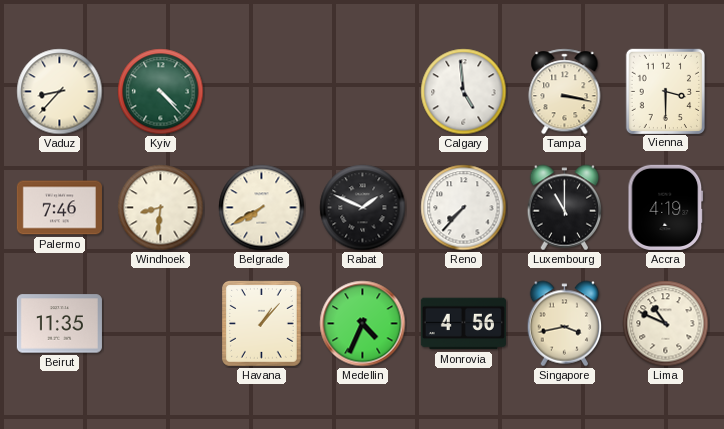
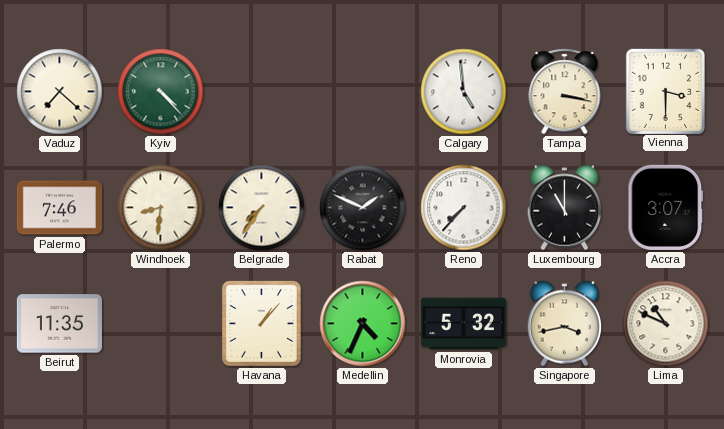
Vaduz: 8:37 -> 7:22 (60, 92)
Belgrade: 7:40 -> 7:36 (262, 208)
Accra: 4:19 -> 3:07 (666, 207)
Monrovia: 4:56 -> 5:32 (463, 324)
